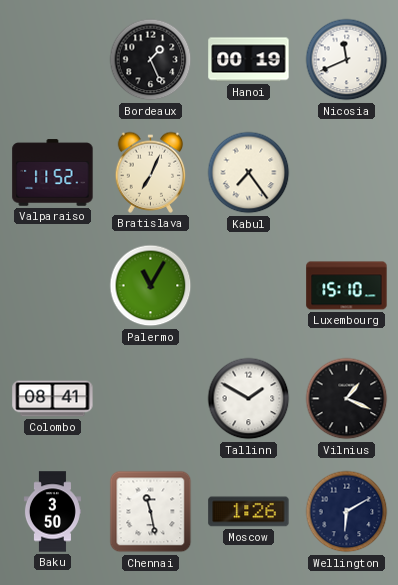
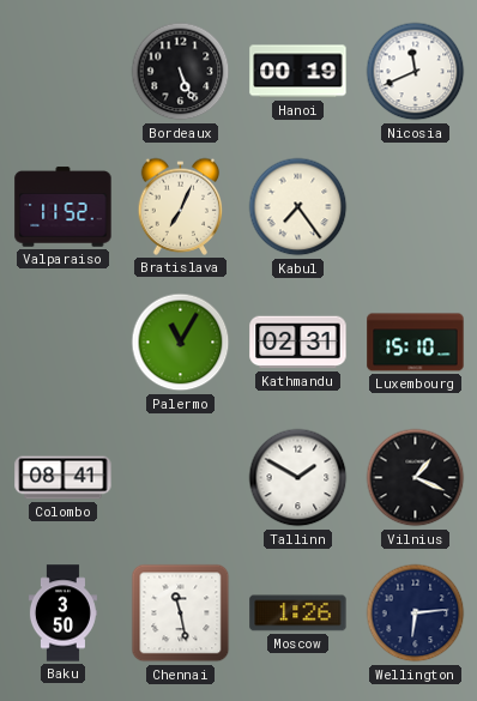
Bordeaux: 1:26 -> 5:26 (181, 72)
Kathmandu: none -> 02:31 (298, 343)
Wellington: 6:10 -> 6:14 (416, 614)
